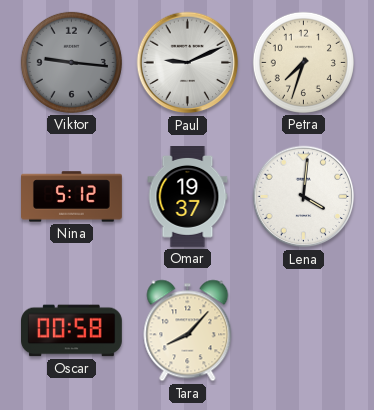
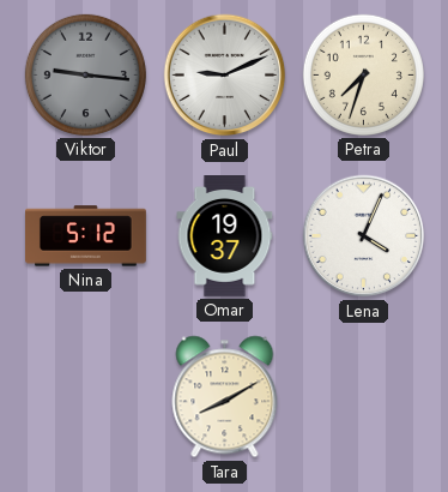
Lena: 4:01 -> 4:04 (364, 236)
Oscar: 00:58 -> none (72, 331)
Tara: 8:07 -> 8:10 (225, 397)
